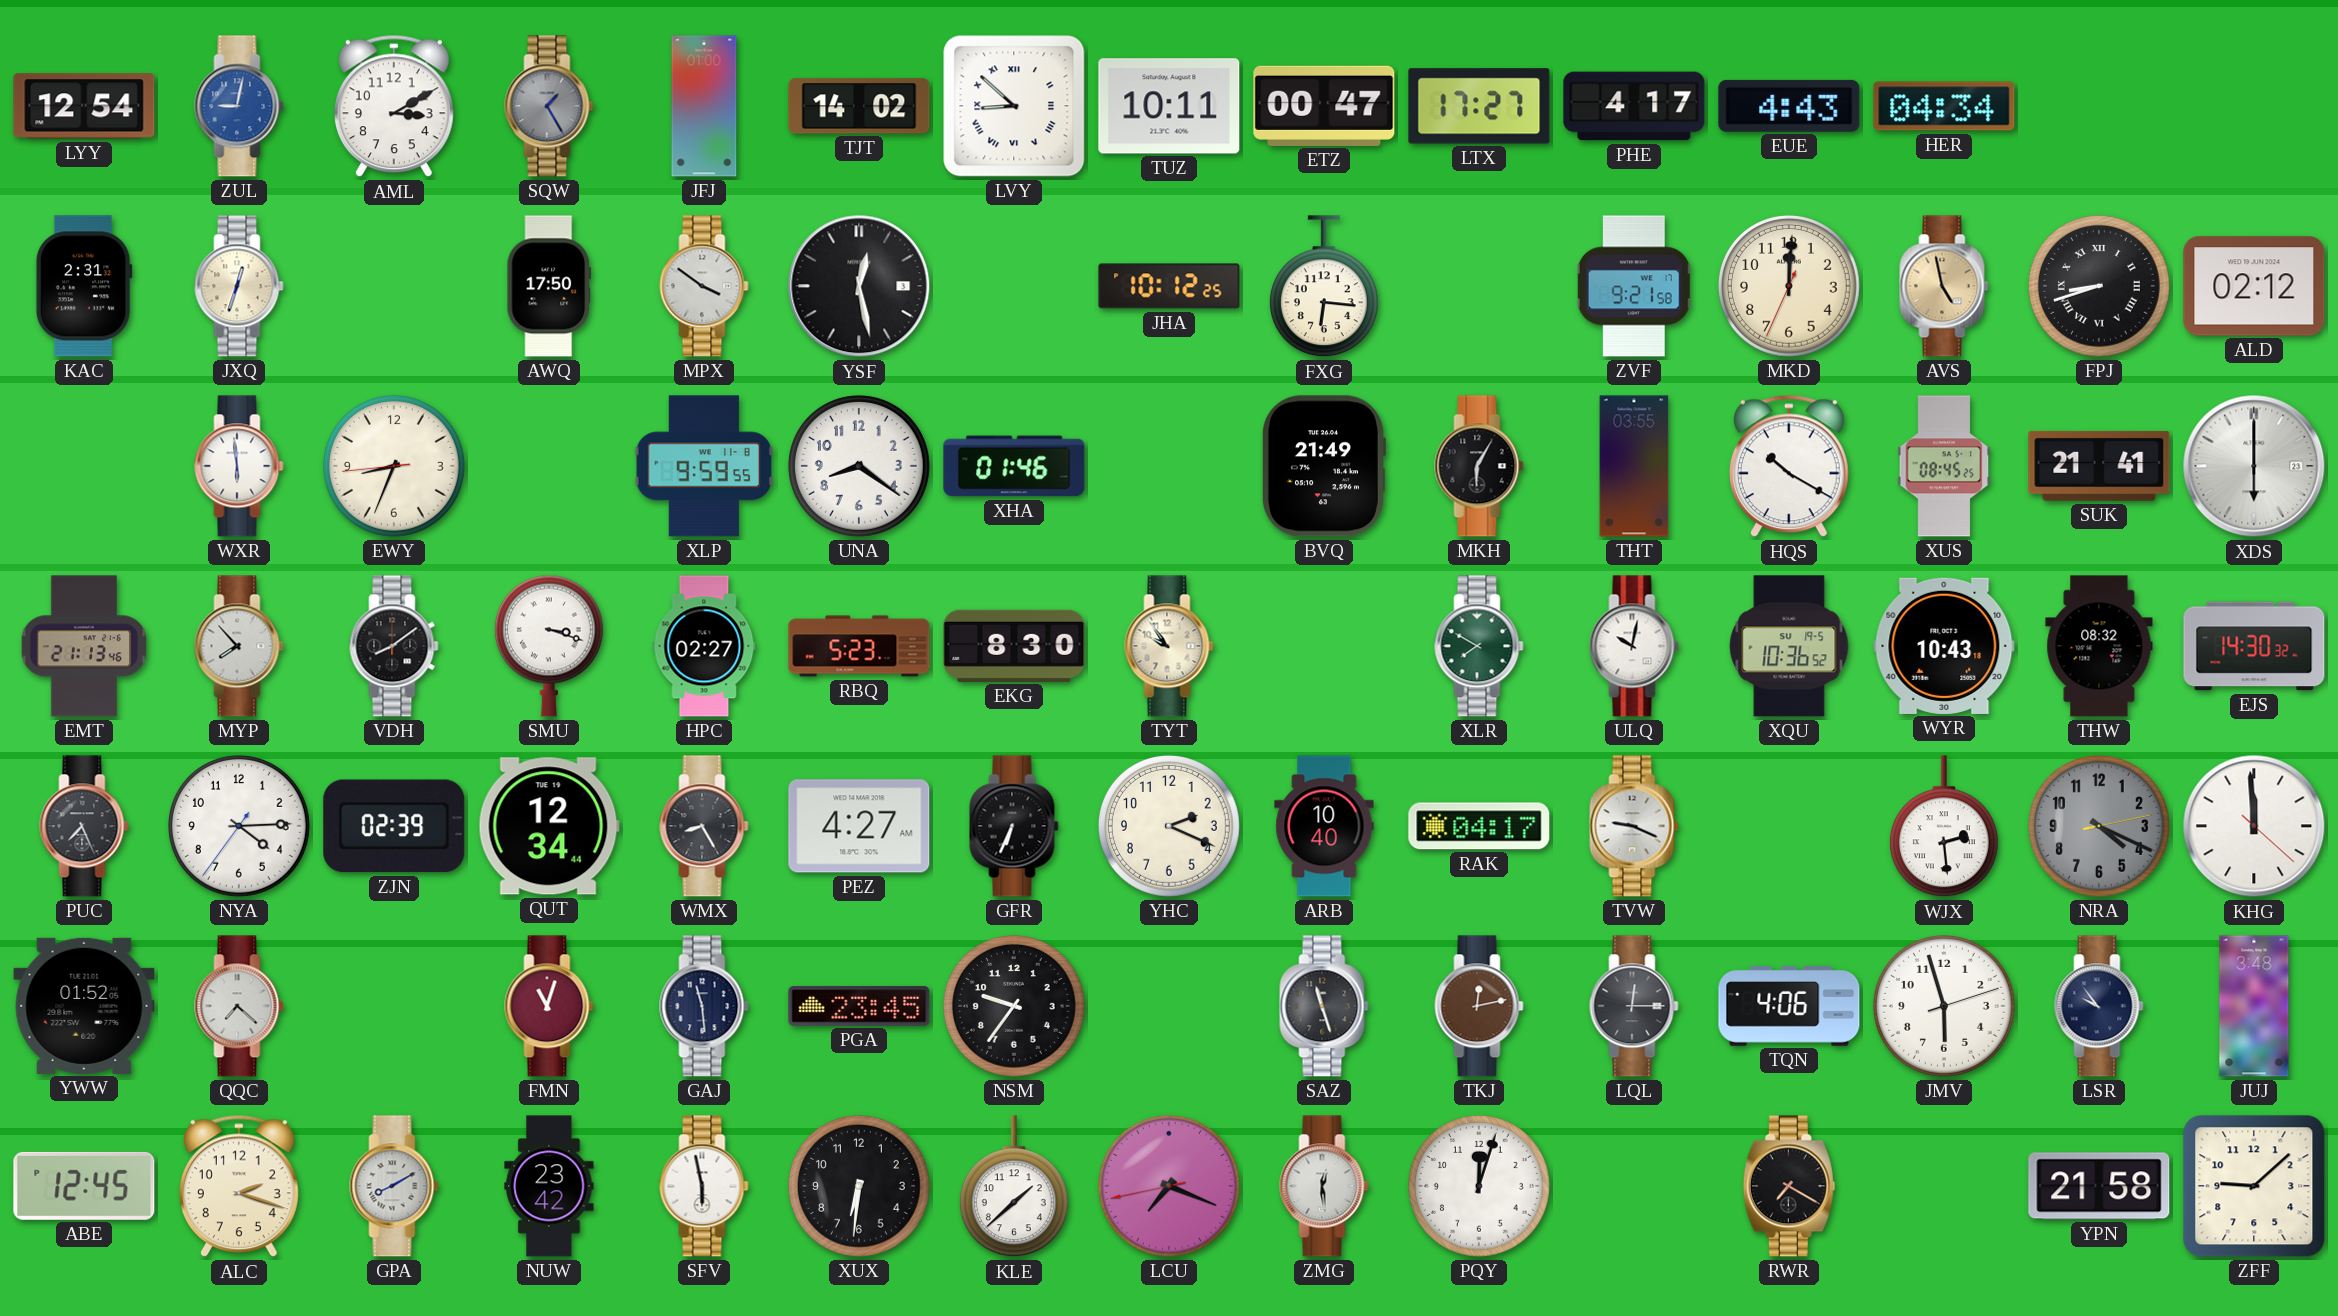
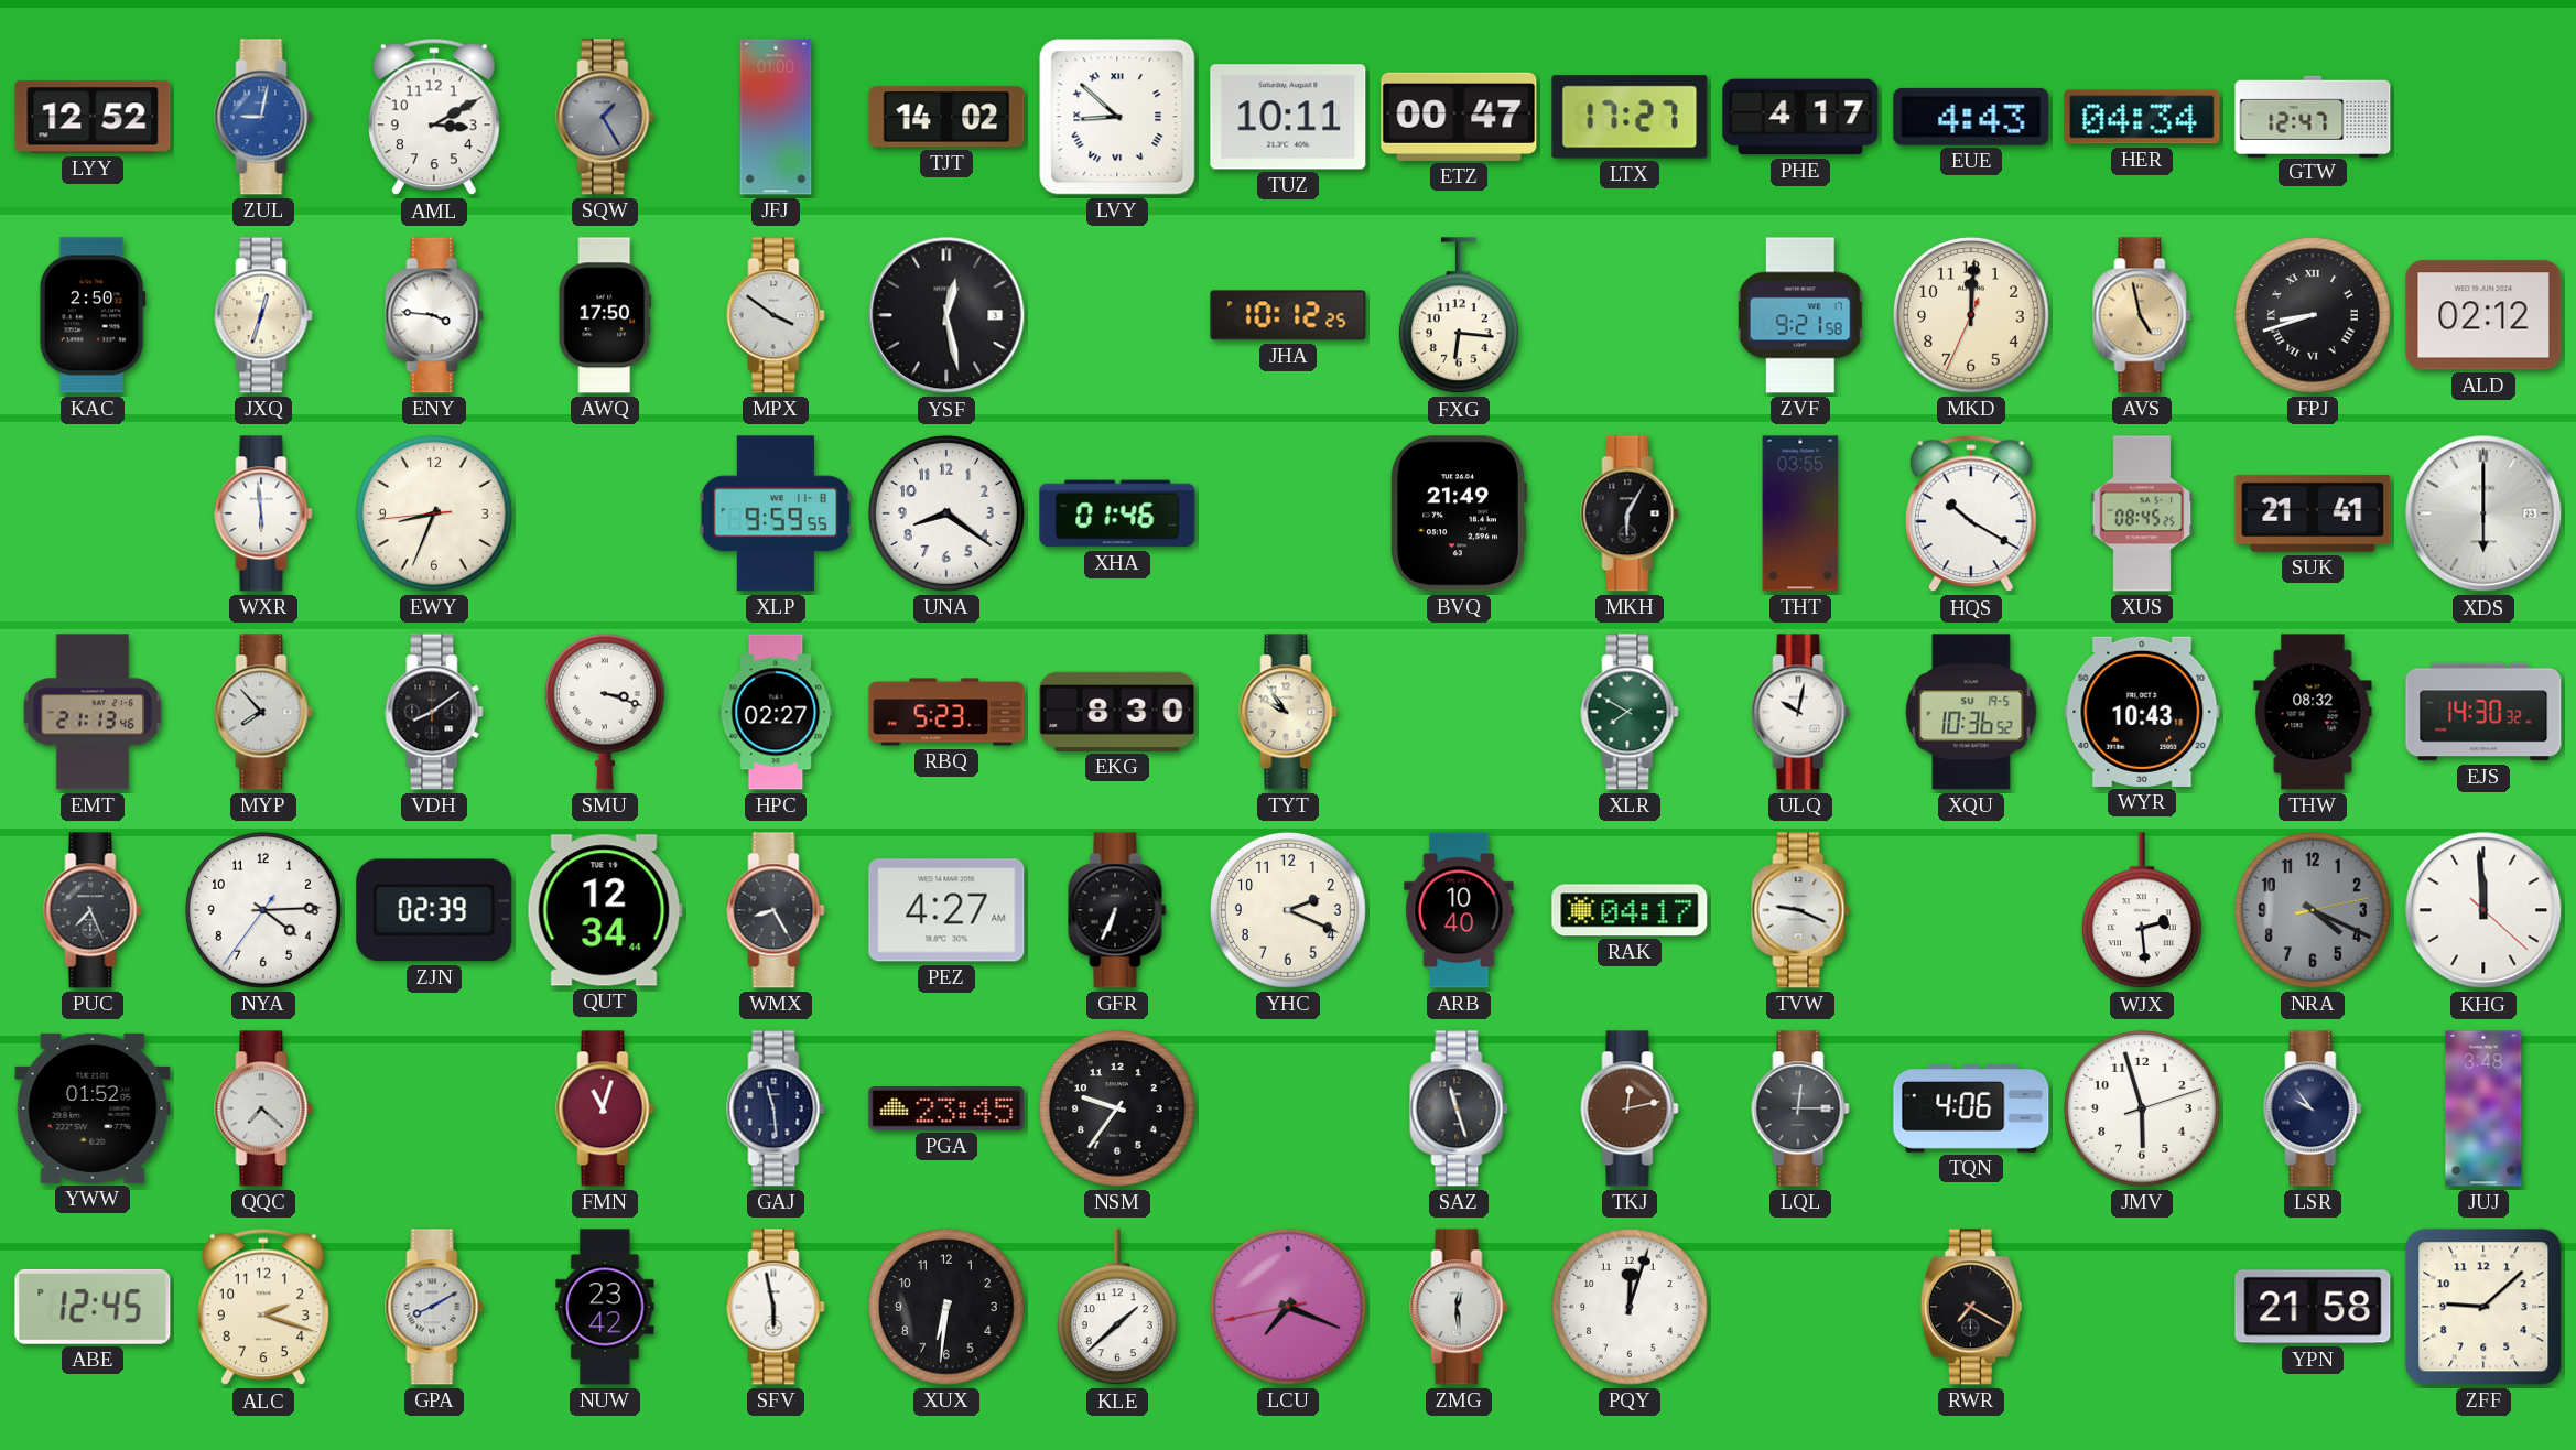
LYY: 12:54 -> 12:52 (93, 117)
GTW: none -> 12:47 (2313, 116)
KAC: 2:31 -> 2:50 (93, 315)
ENY: none -> 3:46 (434, 315)
